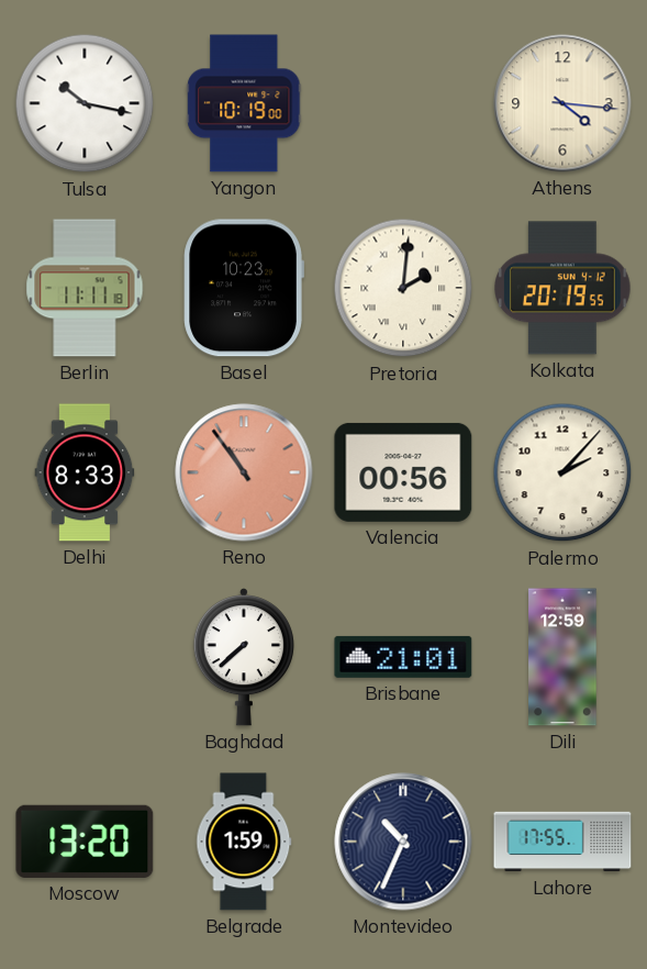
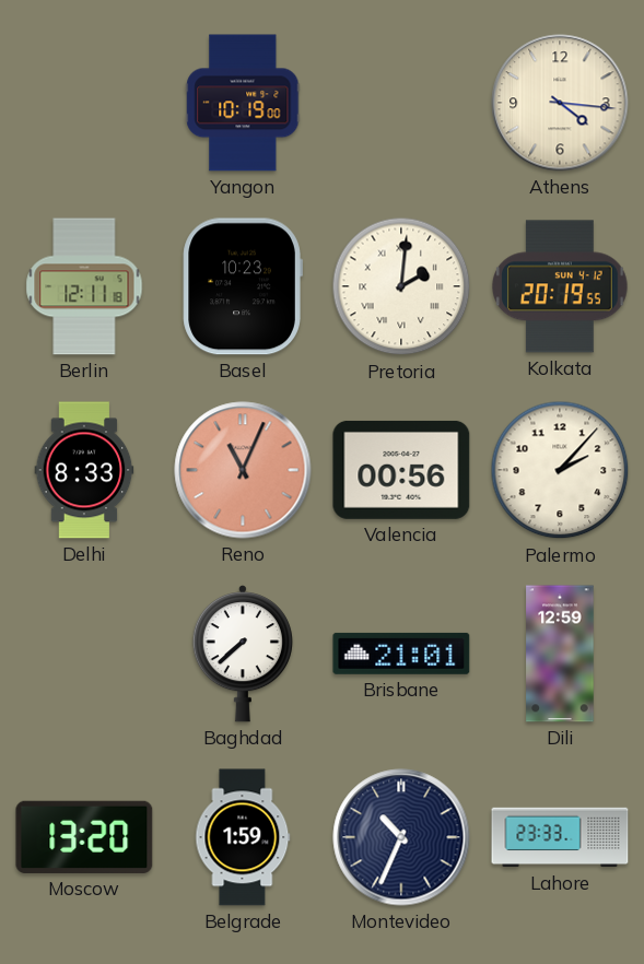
Tulsa: 10:17 -> none (85, 103)
Berlin: 11:11 -> 12:11 (84, 286)
Reno: 10:54 -> 11:04 (243, 470)
Lahore: 17:55 -> 23:33 (560, 837)
